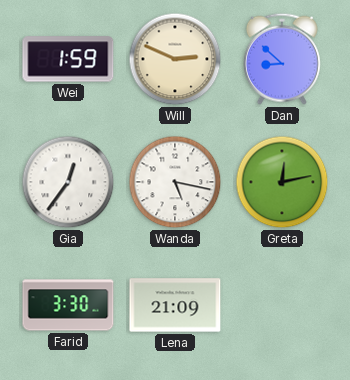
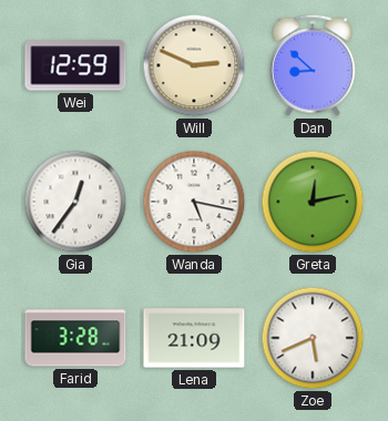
Wei: 1:59 -> 12:59 (75, 65)
Farid: 3:30 -> 3:28 (75, 338)
Zoe: none -> 5:41 (313, 338)
